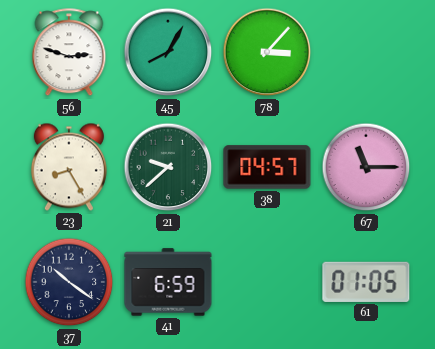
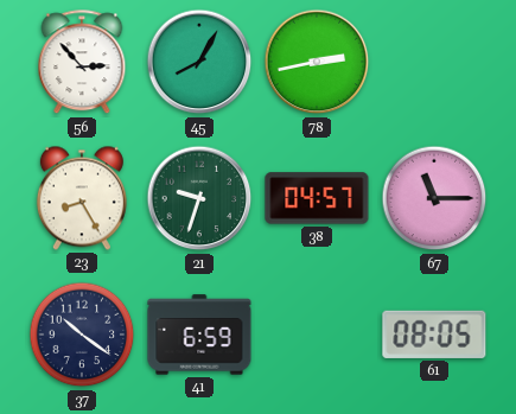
56: 2:48 -> 2:53 (82, 63)
78: 3:07 -> 2:43 (317, 62)
21: 9:38 -> 9:33 (199, 198)
61: 01:05 -> 08:05 (434, 335)
